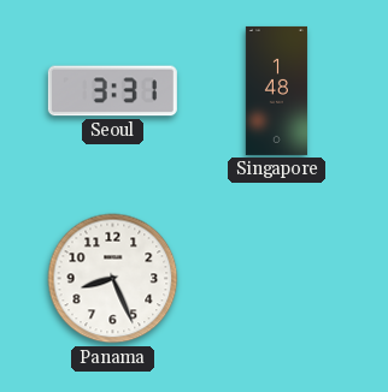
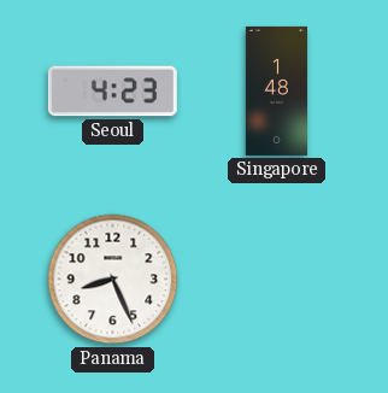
Seoul: 3:31 -> 4:23 (112, 92)
